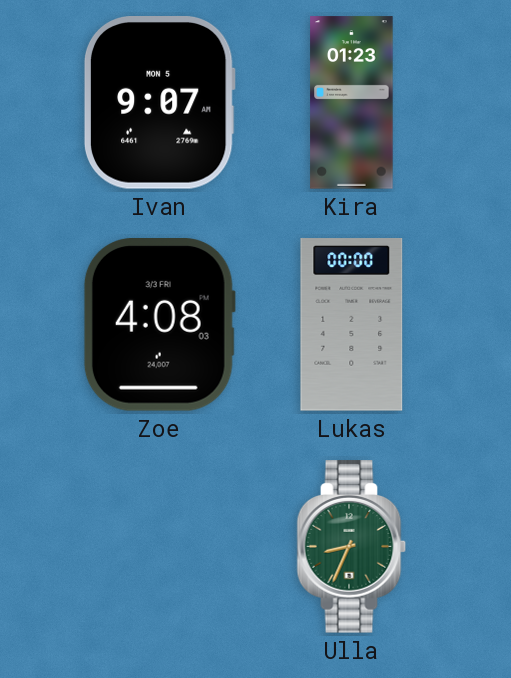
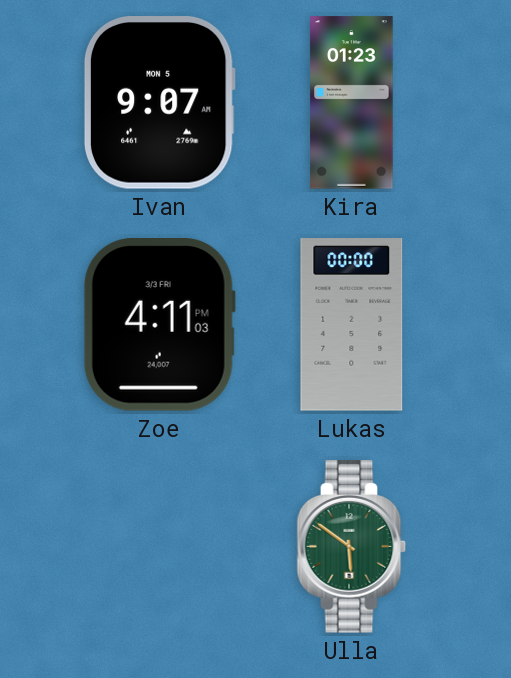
Zoe: 4:08 -> 4:11 (159, 325)
Ulla: 8:34 -> 5:51 (352, 547)
